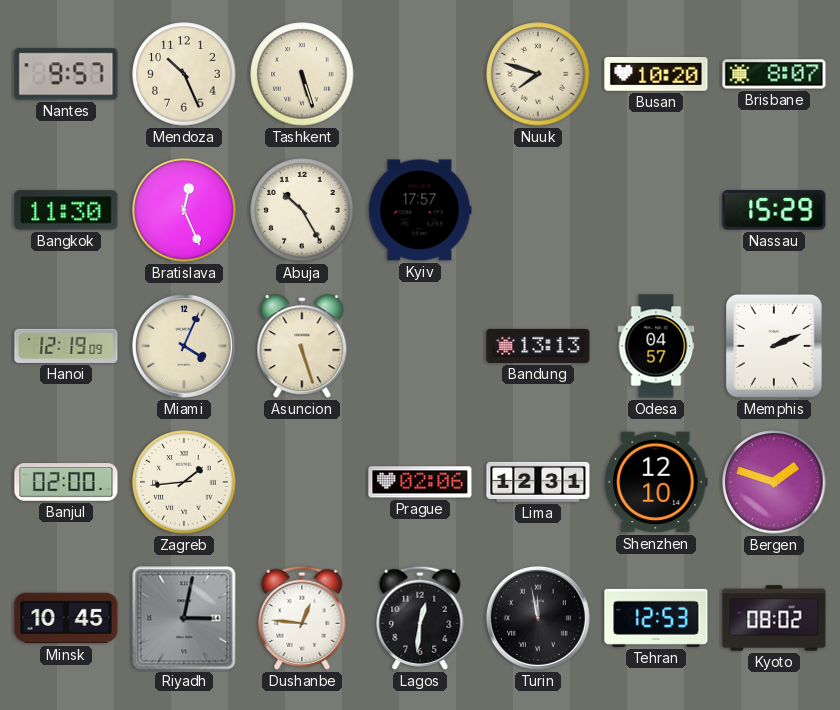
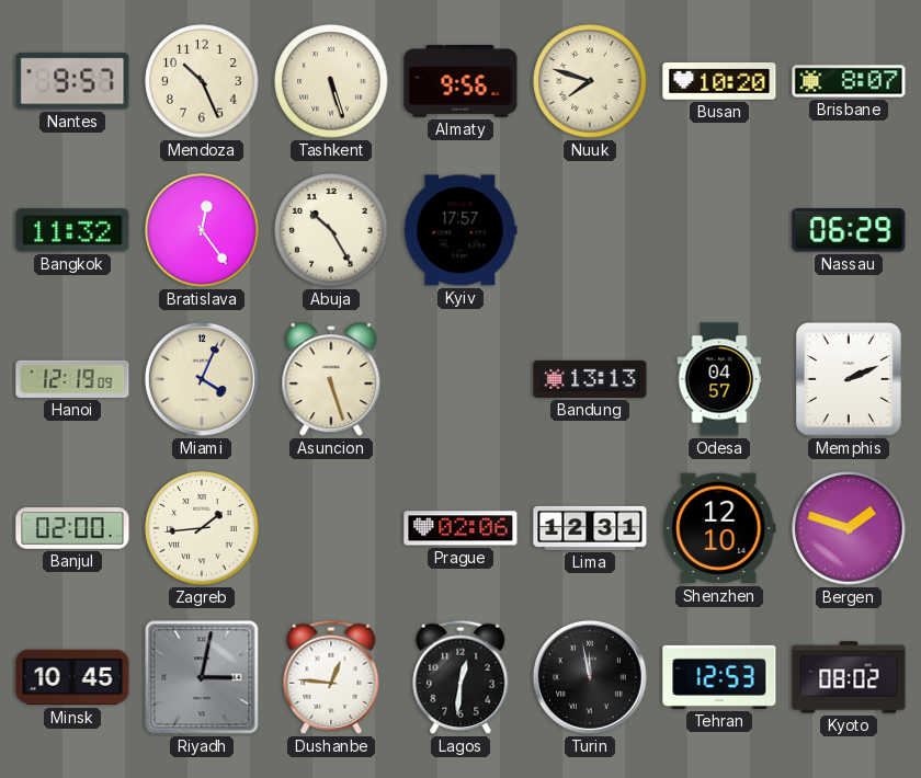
Almaty: none -> 9:56 (461, 81)
Bangkok: 11:30 -> 11:32 (72, 230)
Bratislava: 12:26 -> 12:24 (202, 230)
Nassau: 15:29 -> 06:29 (849, 230)
